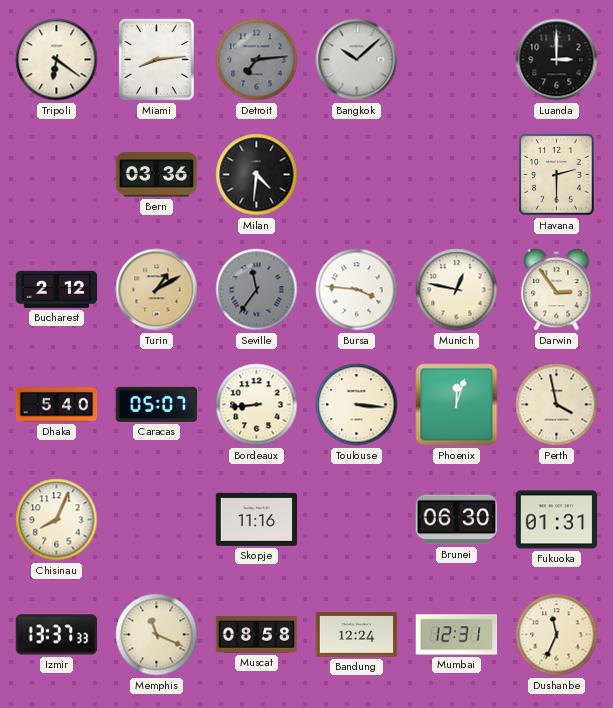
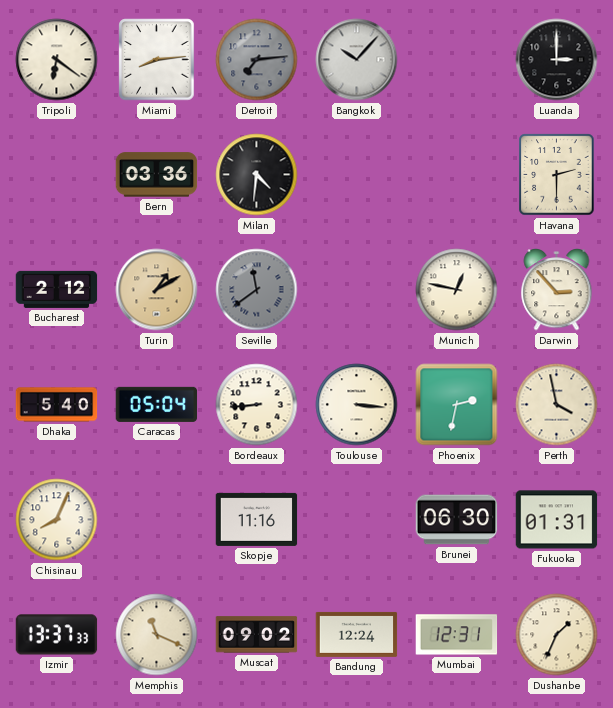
Bangkok: 10:08 -> 10:07 (357, 60)
Seville: 11:36 -> 11:39 (257, 290)
Bursa: 3:46 -> none (357, 290)
Darwin: 2:54 -> 2:53 (557, 290)
Caracas: 05:07 -> 05:04 (157, 404)
Phoenix: 12:03 -> 2:32 (457, 405)
Muscat: 08:58 -> 09:02 (257, 635)
Dushanbe: 11:34 -> 1:34 (557, 635)
